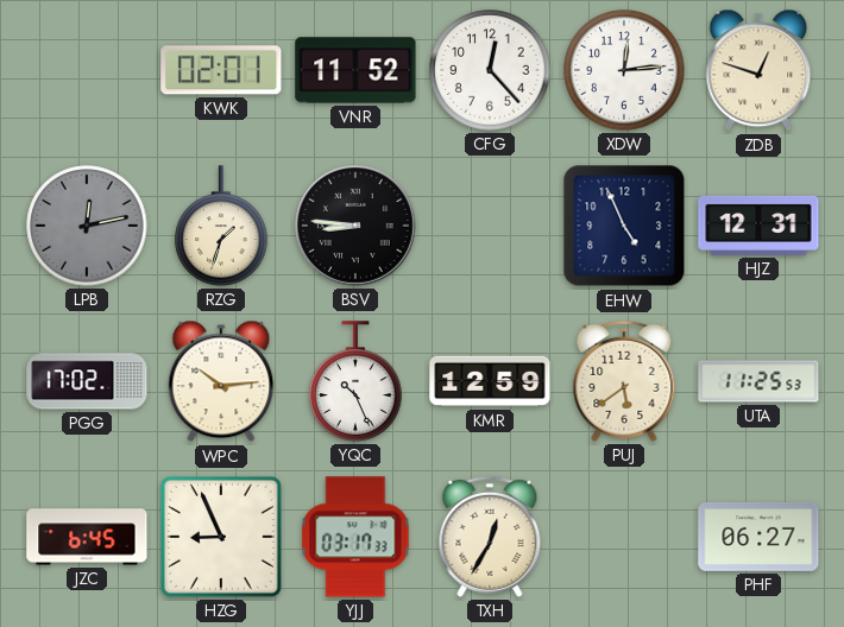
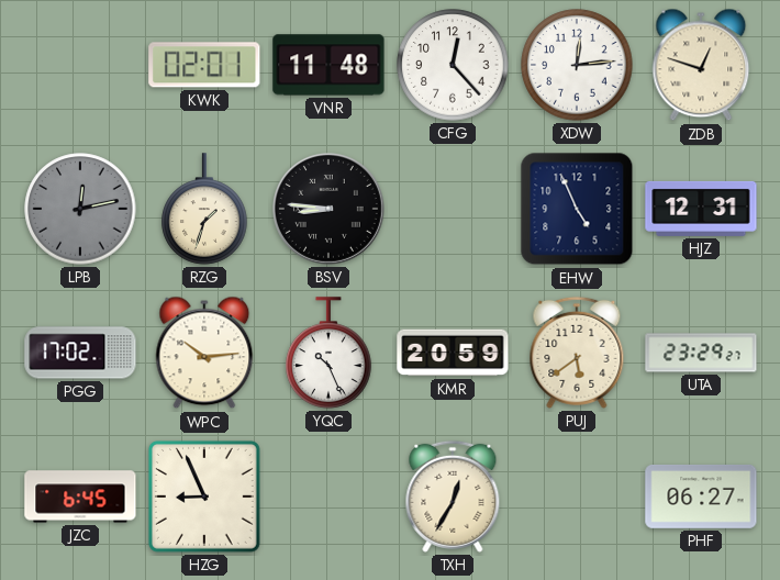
VNR: 11:52 -> 11:48 (328, 65)
KMR: 12:59 -> 20:59 (453, 353)
UTA: 11:25 -> 23:29 (701, 353)
YJJ: 03:17 -> none (355, 537)
